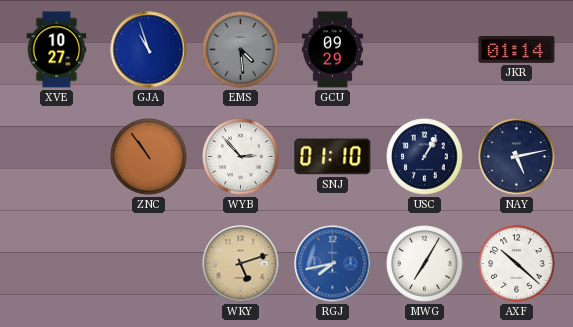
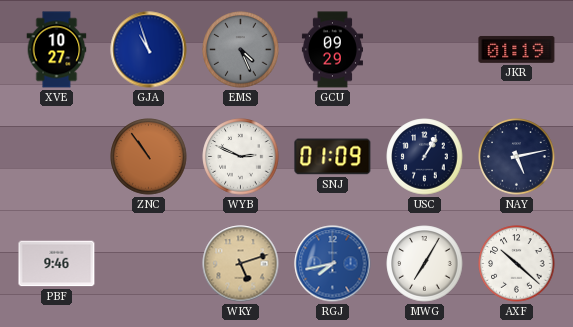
EMS: 4:29 -> 4:26 (241, 50)
JKR: 01:14 -> 01:19 (517, 49)
WYB: 2:53 -> 2:49 (241, 157)
SNJ: 01:10 -> 01:09 (333, 157)
PBF: none -> 9:46 (57, 264)
